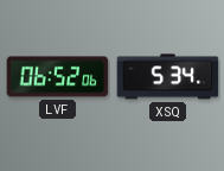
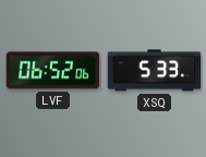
XSQ: 5:34 -> 5:33 (155, 71)
